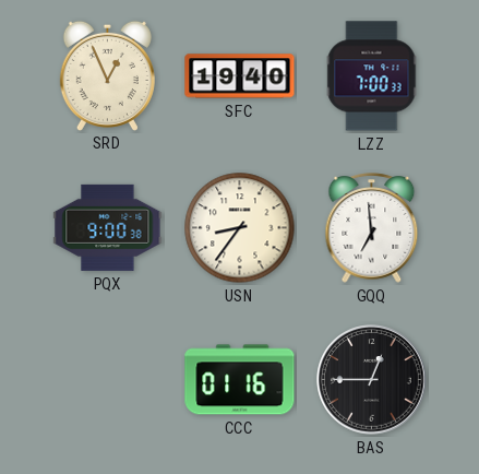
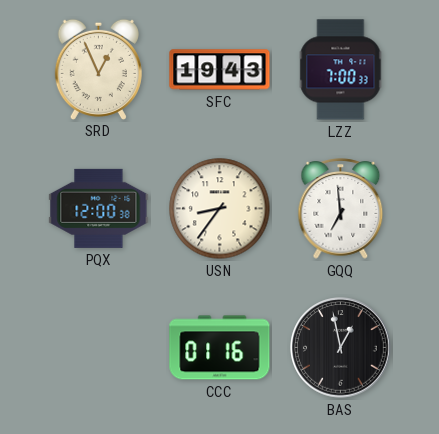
SFC: 19:40 -> 19:43 (220, 70)
PQX: 9:00 -> 12:00 (99, 208)
BAS: 12:45 -> 12:58 (341, 348)
